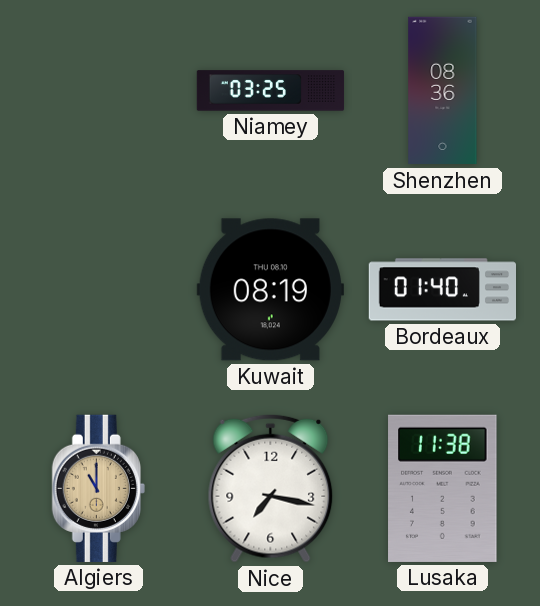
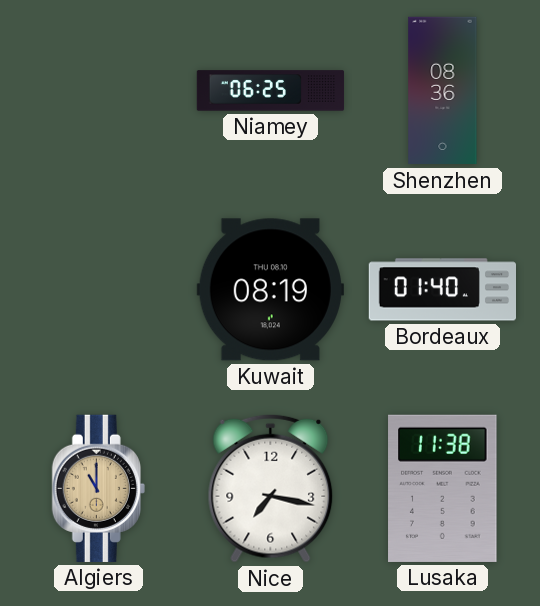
Niamey: 03:25 -> 06:25 (271, 91)
